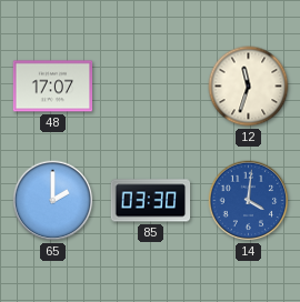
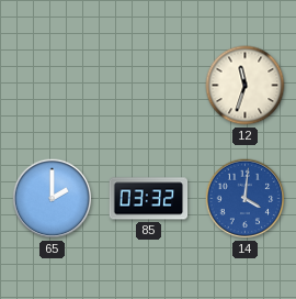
48: 17:07 -> none (53, 87)
85: 03:30 -> 03:32 (149, 199)
